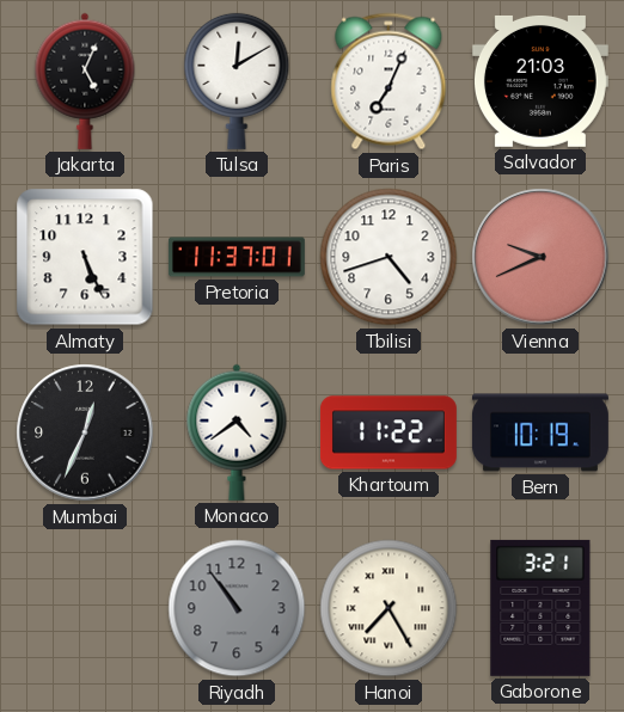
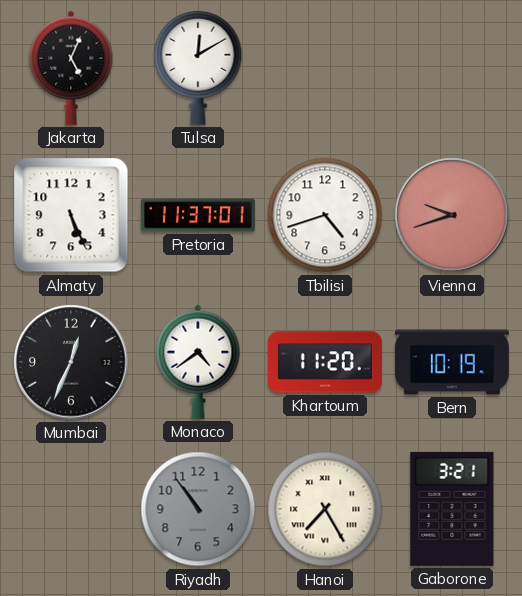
Paris: 7:04 -> none (389, 81)
Salvador: 21:03 -> none (540, 81)
Vienna: 9:41 -> 9:42 (452, 215)
Khartoum: 11:22 -> 11:20 (325, 362)
